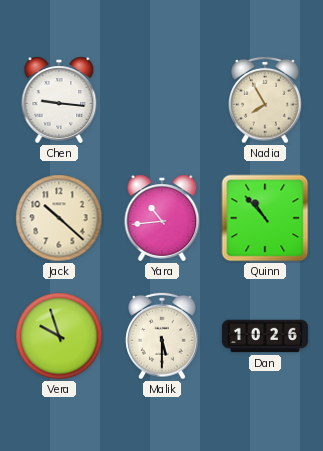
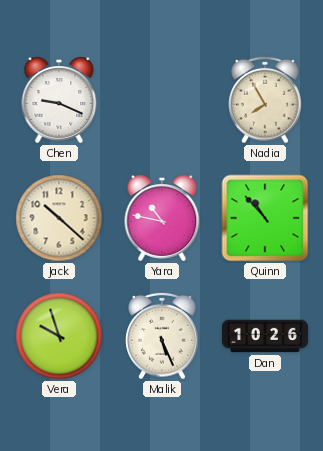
Chen: 9:16 -> 9:19 (59, 100)
Yara: 10:44 -> 10:47 (162, 218)
Malik: 5:30 -> 5:26 (162, 336)
